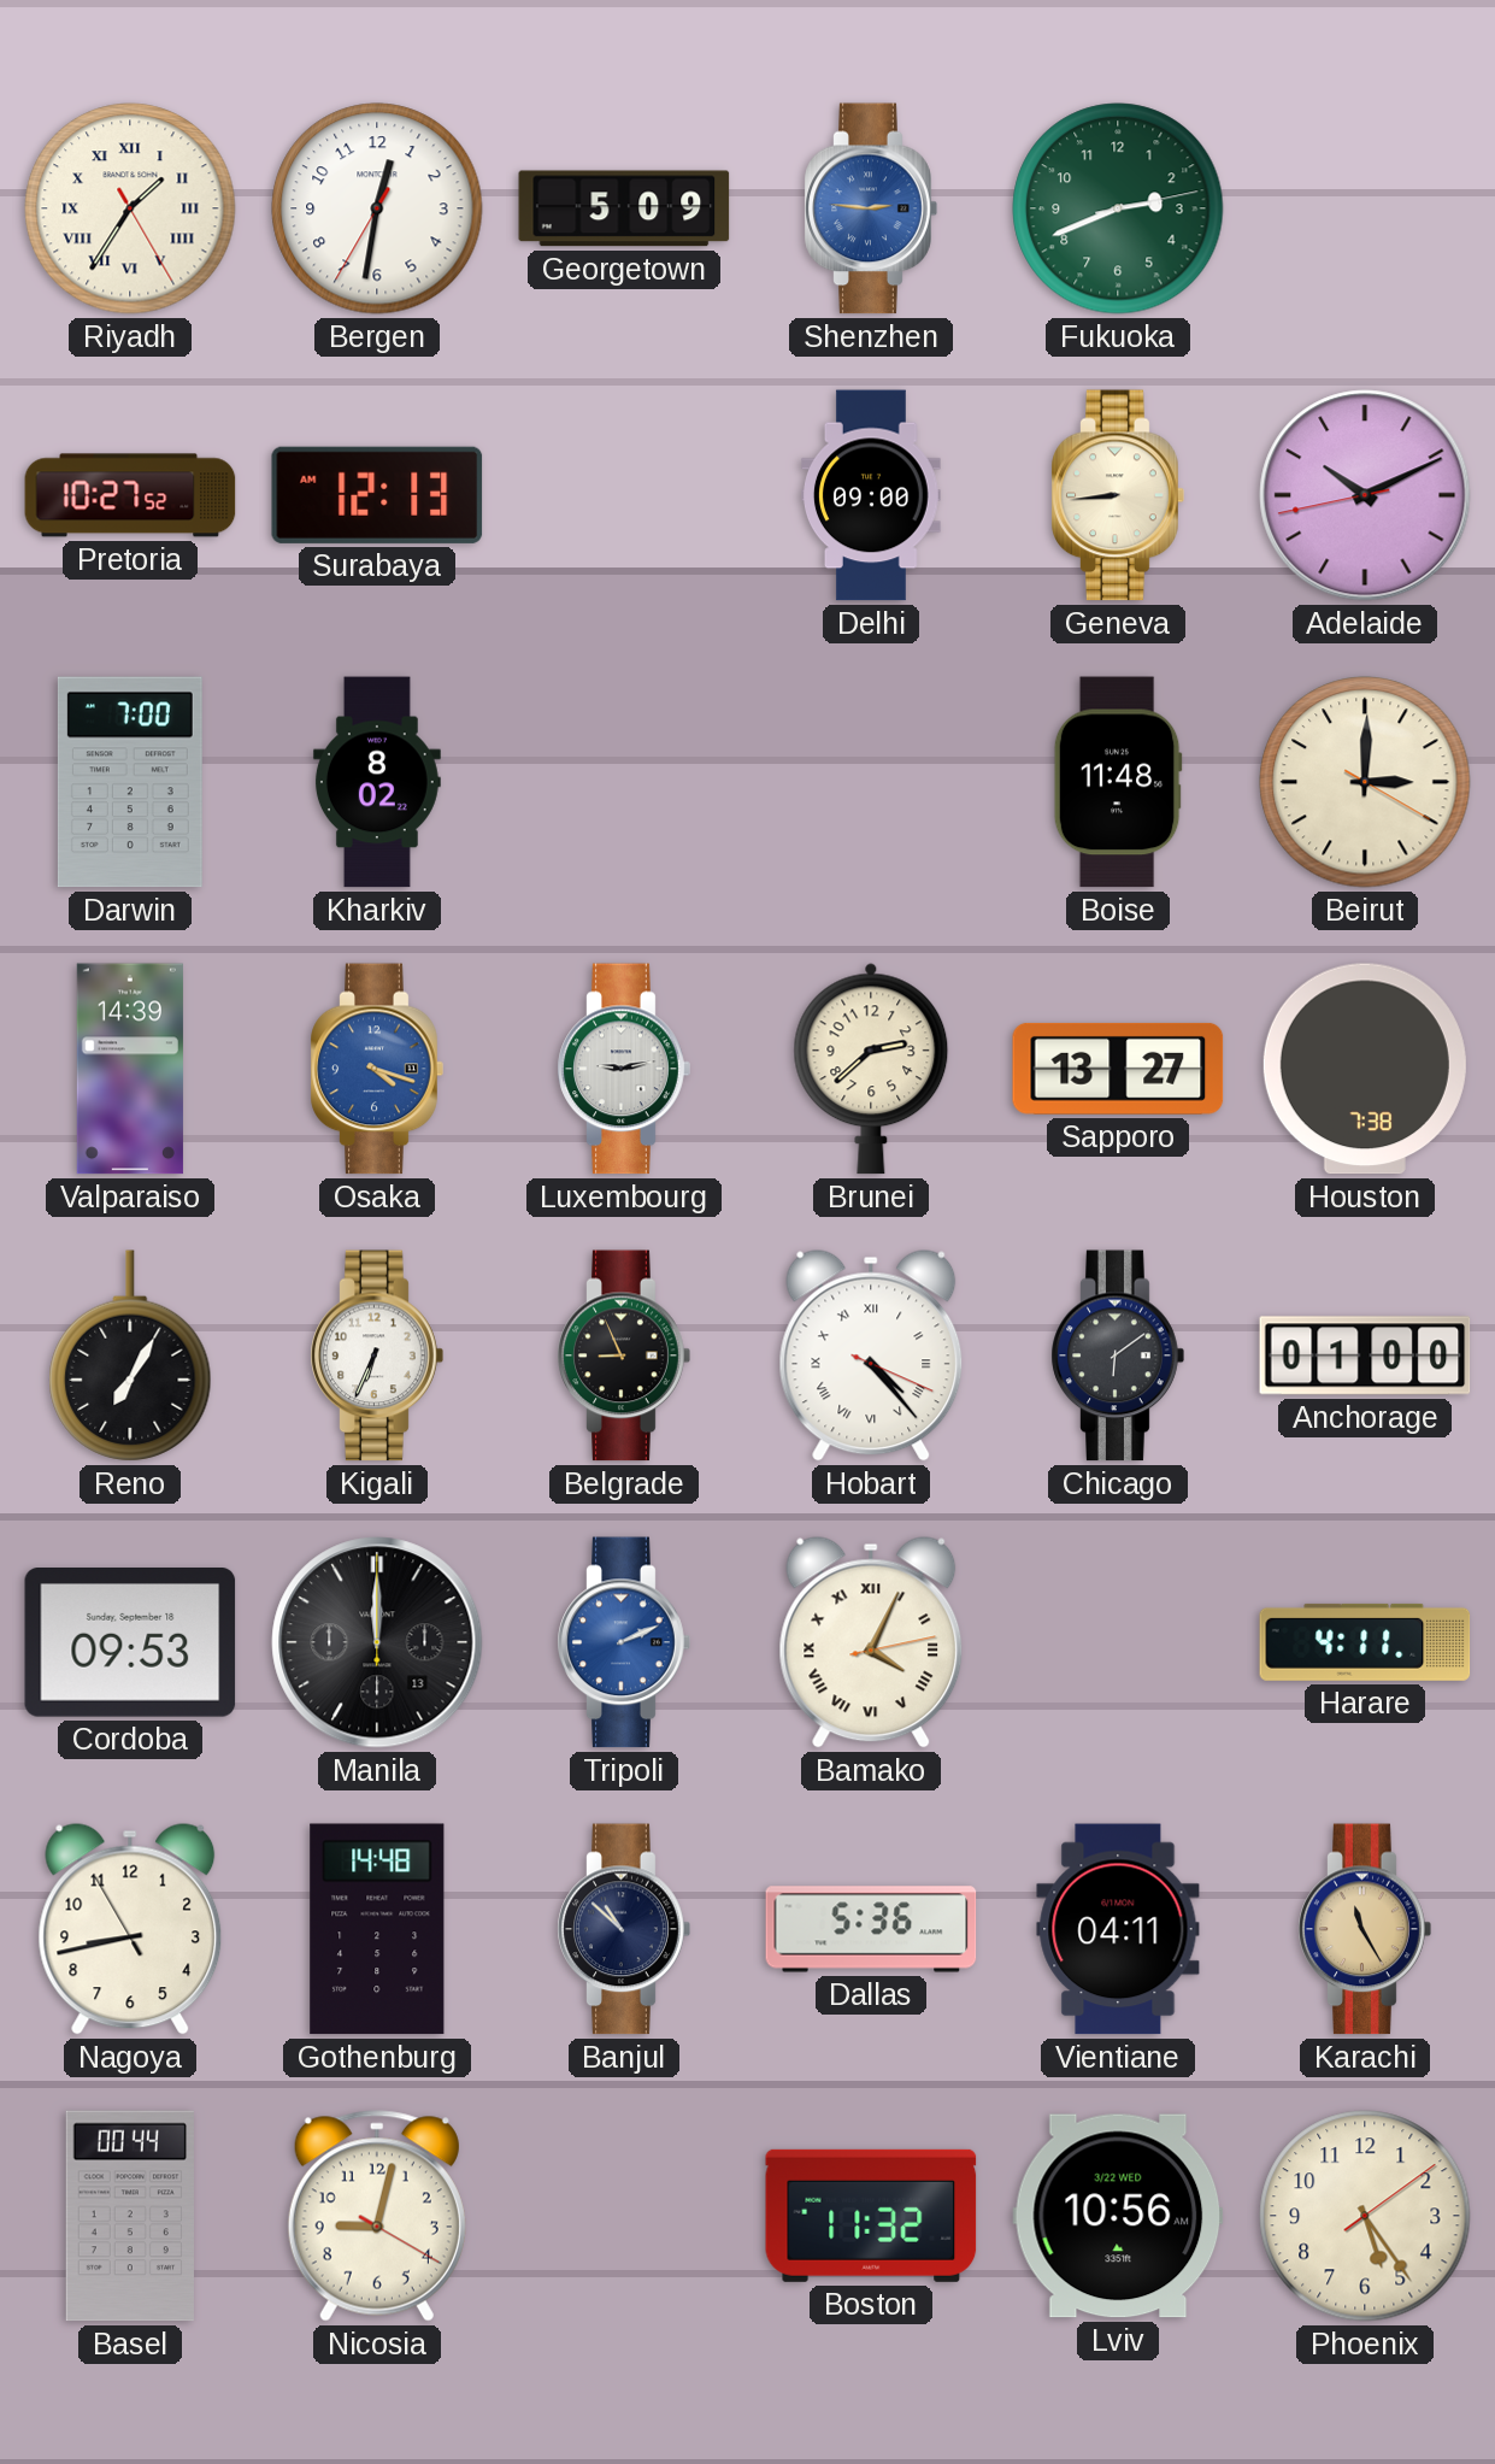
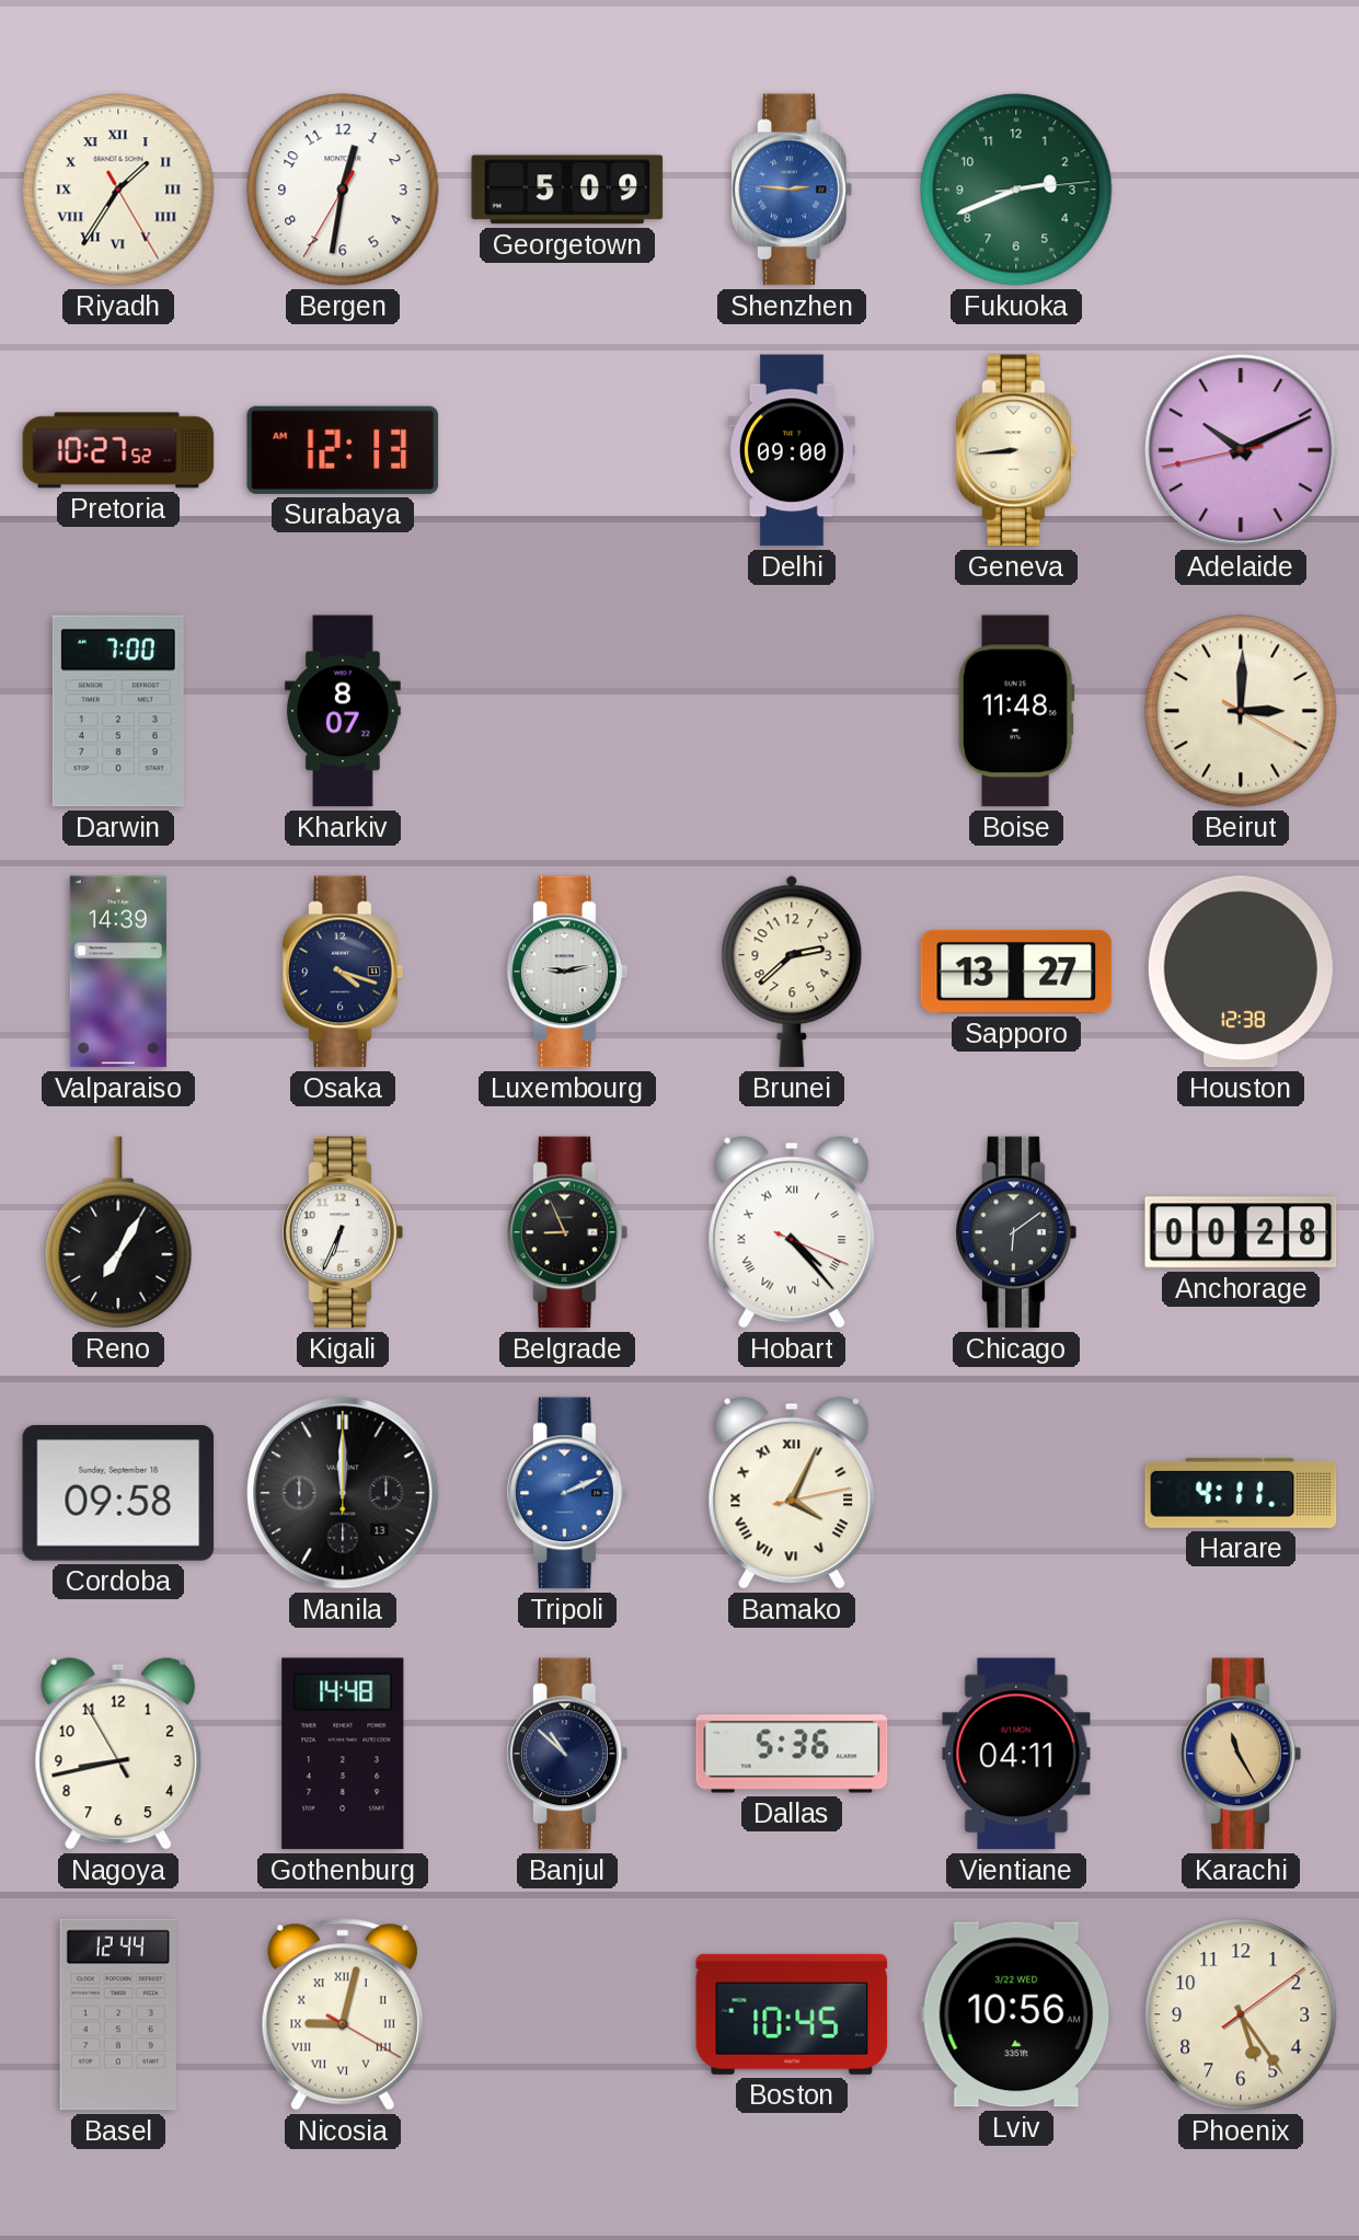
Fukuoka: 2:41:13 -> 2:41:14 (1016, 189)
Kharkiv: 8:02 -> 8:07 (343, 711)
Osaka dial: blue -> navy (343, 972)
Houston: 7:38 -> 12:38 (1241, 972)
Anchorage: 01:00 -> 00:28 (1241, 1232)
Cordoba: 09:53 -> 09:58 (118, 1494)
Basel: 00:44 -> 12:44 (118, 2014)
Nicosia numerals: Arabic -> Roman (343, 2014)
Boston: 11:32 -> 10:45 (792, 2014)
